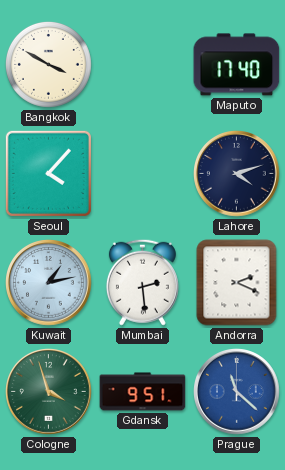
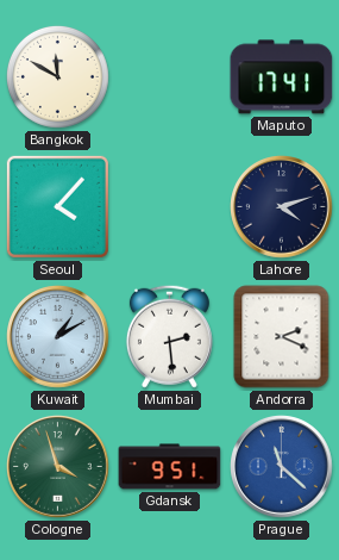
Bangkok: 3:50 -> 11:50 (57, 76)
Maputo: 17:40 -> 17:41 (282, 77)
Kuwait: 1:13 -> 1:10 (58, 337)
